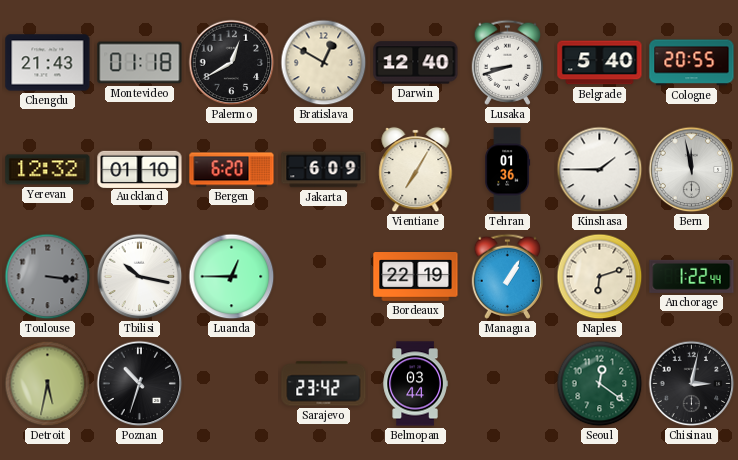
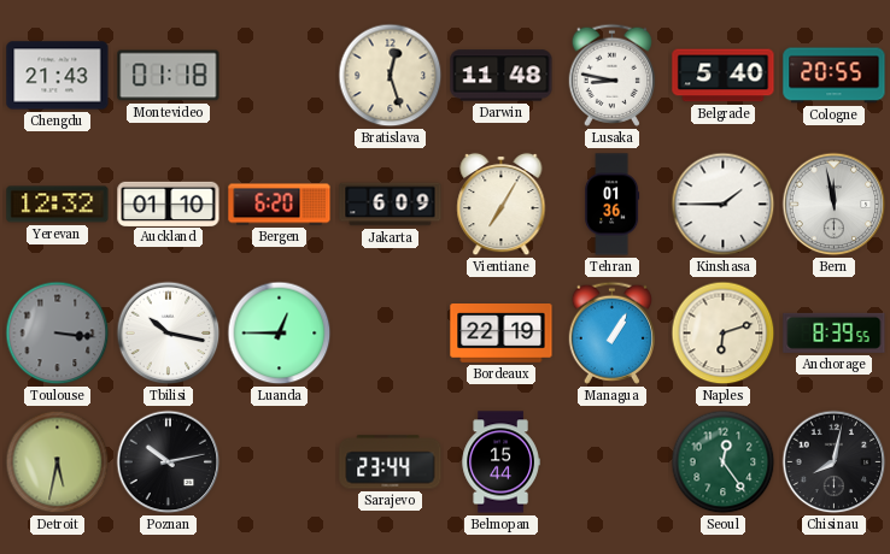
Palermo: 12:40 -> none (232, 63)
Bratislava: 12:50 -> 12:27 (391, 76)
Darwin: 12:40 -> 11:48 (502, 76)
Lusaka: 8:42 -> 8:47 (611, 75)
Anchorage: 1:22 -> 8:39 (835, 332)
Poznan: 10:33 -> 10:13 (169, 462)
Sarajevo: 23:42 -> 23:44 (391, 462)
Belmopan: 03:44 -> 15:44 (500, 462)
Seoul: 12:21 -> 12:24 (724, 462)
Chisinau: 3:02 -> 8:02 (835, 462)
